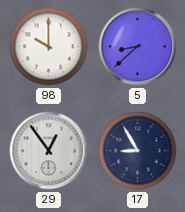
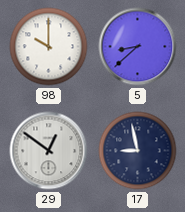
29: 12:54 -> 12:51 (49, 151)
17: 8:55 -> 8:58 (138, 151)
